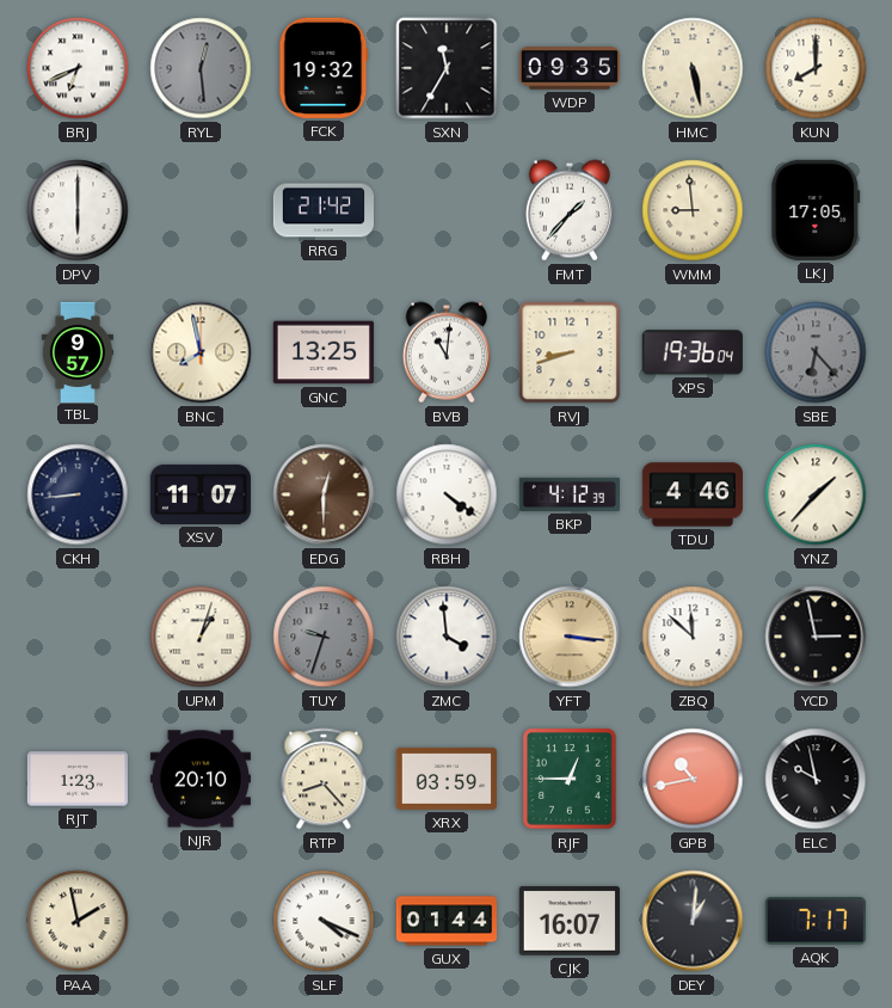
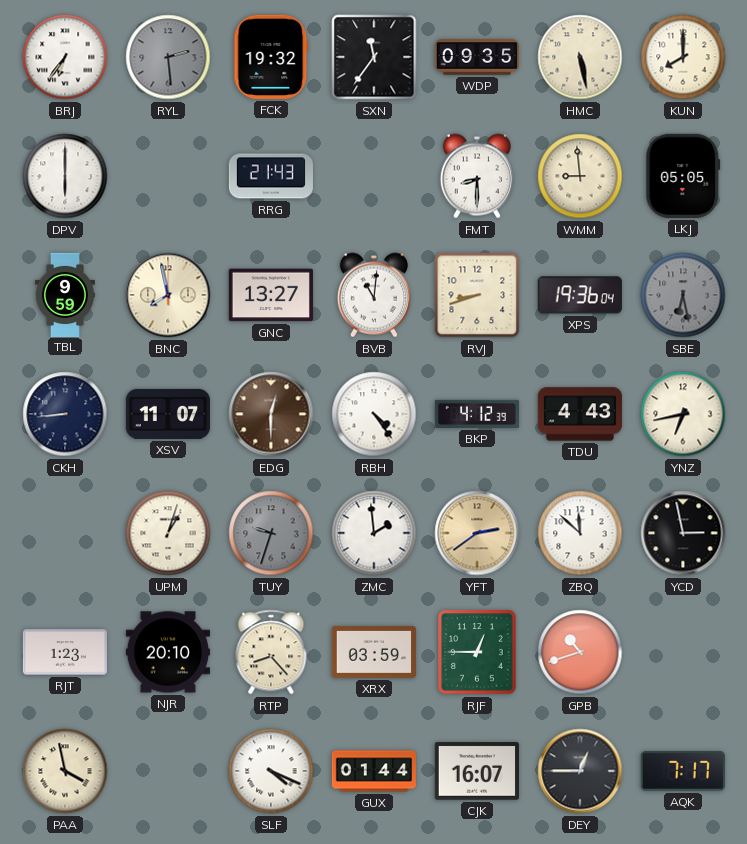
BRJ: 6:41 -> 6:36 (65, 57)
RYL: 12:29 -> 2:29 (168, 57)
SXN: 11:35 -> 11:36 (374, 57)
RRG: 21:42 -> 21:43 (271, 176)
FMT: 1:37 -> 8:30 (477, 176)
LKJ: 17:05 -> 05:05 (683, 176)
TBL: 9:57 -> 9:59 (65, 294)
GNC: 13:25 -> 13:27 (271, 295)
SBE: 6:23 -> 6:28 (683, 295)
RBH: 4:21 -> 4:24 (374, 414)
TDU: 4:46 -> 4:43 (579, 414)
YNZ: 1:37 -> 6:43 (683, 414)
ZMC: 3:59 -> 1:59 (374, 533)
YFT: 3:16 -> 2:39 (477, 533)
GPB: 10:43 -> 10:42 (580, 652)
ELC: 9:58 -> none (816, 779)
PAA: 1:58 -> 3:58 (65, 771)
DEY: 1:01 -> 12:45 (580, 771)
